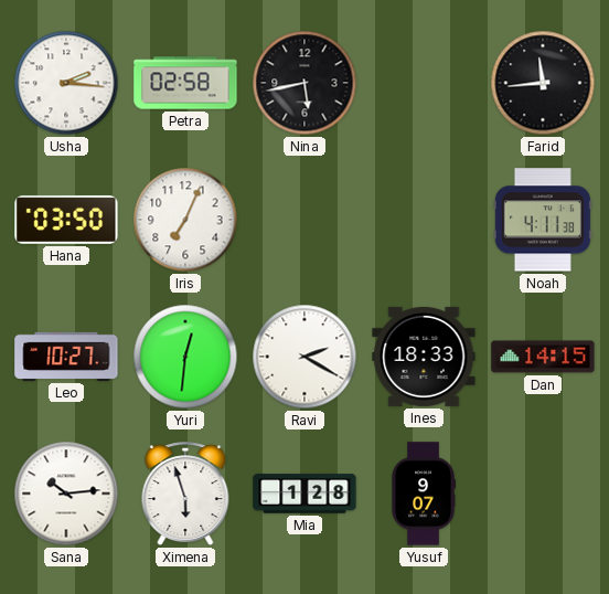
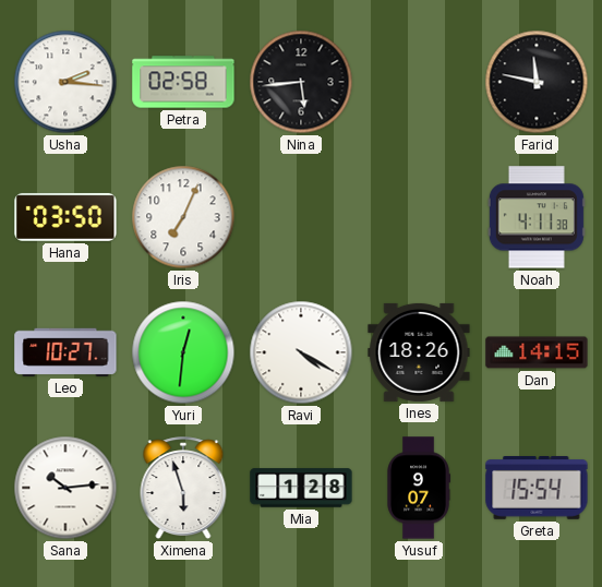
Nina: 5:43 -> 5:44 (301, 82)
Farid: 11:44 -> 11:47 (537, 82)
Ravi: 2:20 -> 4:20 (301, 352)
Ines: 18:33 -> 18:26 (419, 352)
Greta: none -> 15:54 (537, 489)
